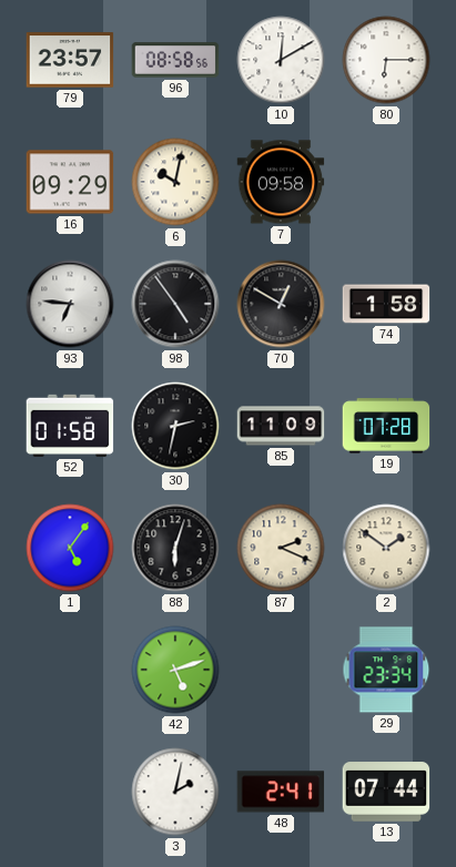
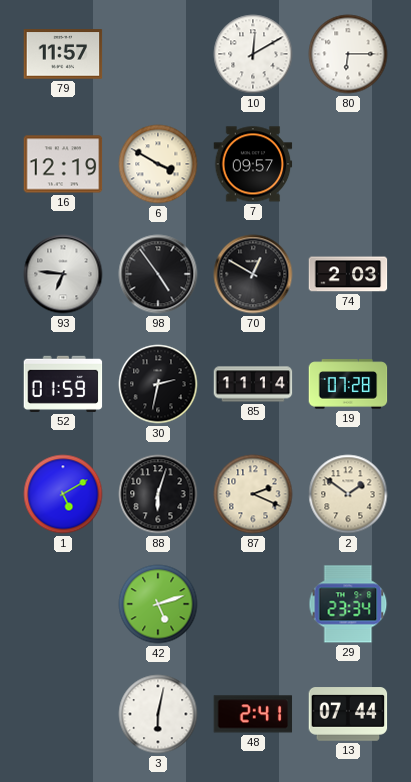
79: 23:57 -> 11:57 (63, 54)
96: 08:58 -> none (175, 60)
16: 09:29 -> 12:19 (63, 164)
6: 10:02 -> 3:50 (158, 164)
7: 09:58 -> 09:57 (253, 164)
74: 1:58 -> 2:03 (348, 274)
52: 01:58 -> 01:59 (63, 384)
85: 11:09 -> 11:14 (253, 384)
1: 5:06 -> 5:10 (63, 494)
3: 2:02 -> 6:02 (158, 714)
